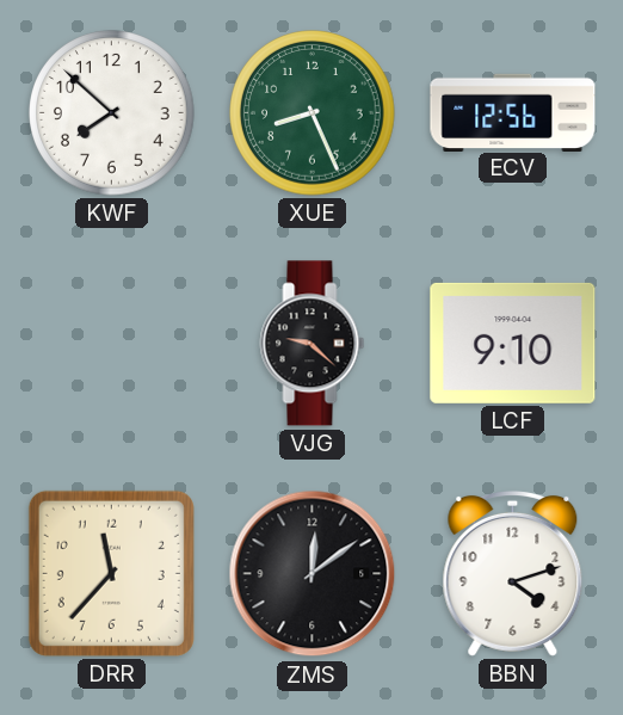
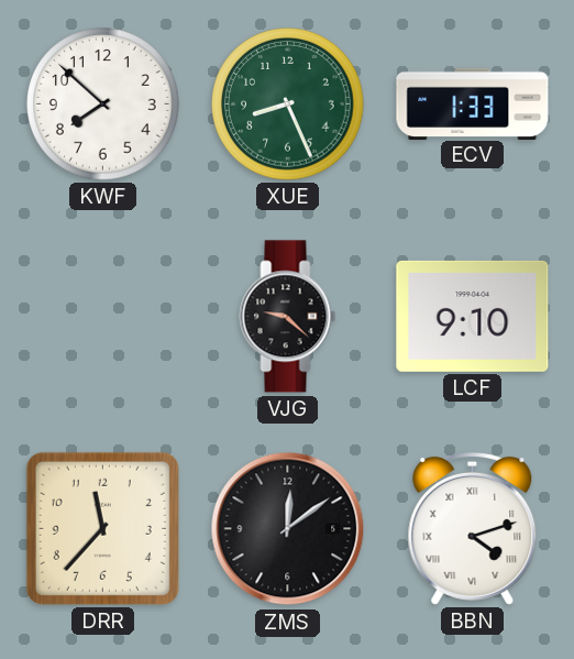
ECV: 12:56 -> 1:33 (473, 103)
BBN numerals: Arabic -> Roman (473, 528)
